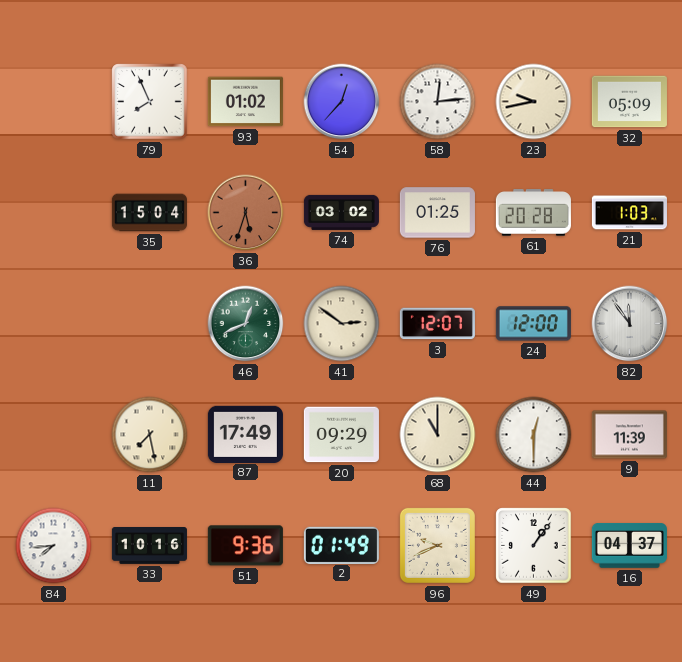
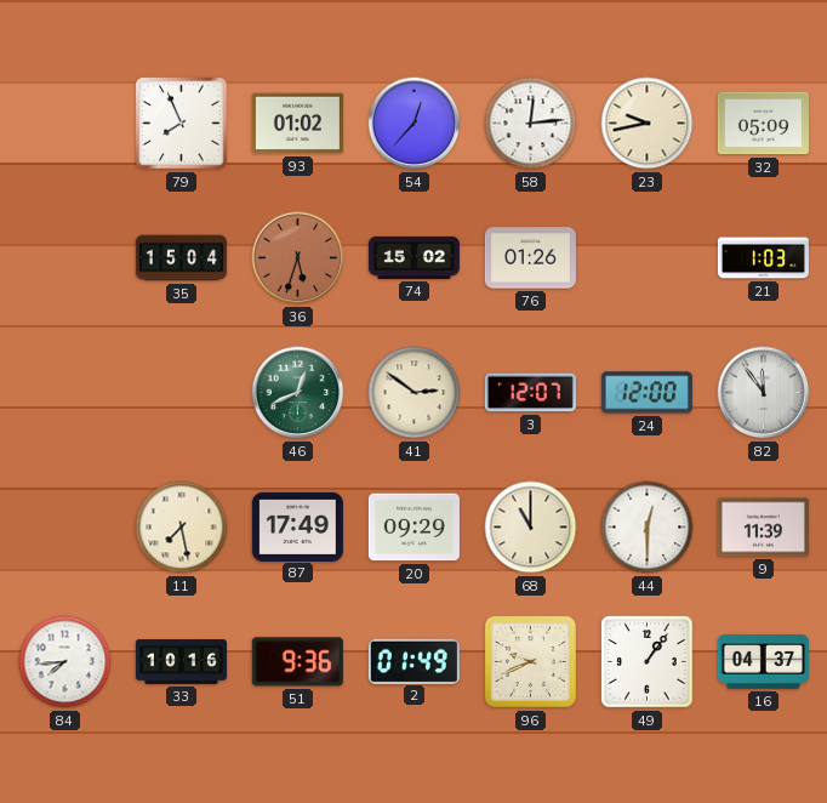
74: 03:02 -> 15:02 (413, 257)
76: 01:25 -> 01:26 (530, 258)
61: 20:28 -> none (533, 213)
